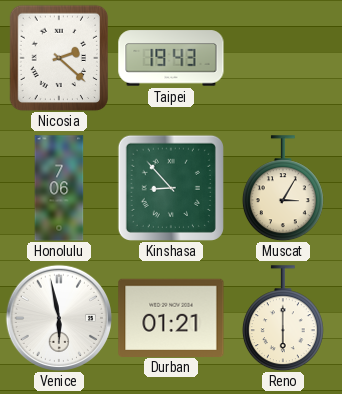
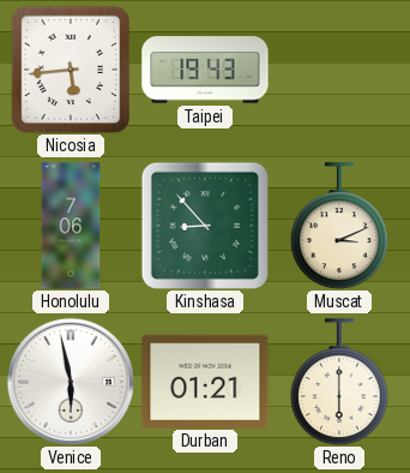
Nicosia: 2:22 -> 5:44 (71, 70)
Muscat: 3:05 -> 3:11 (339, 226)
